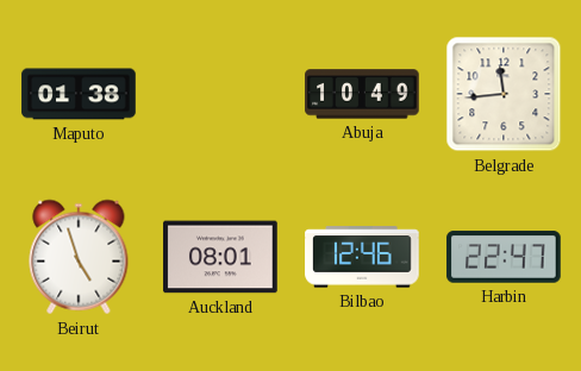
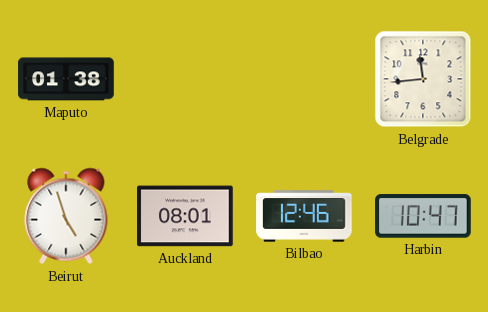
Abuja: 10:49 -> none (362, 94)
Harbin: 22:47 -> 10:47 (423, 216)
